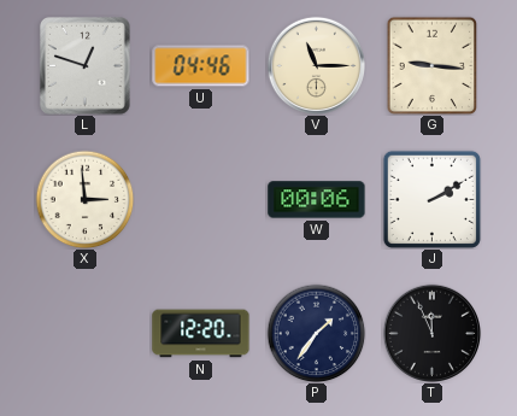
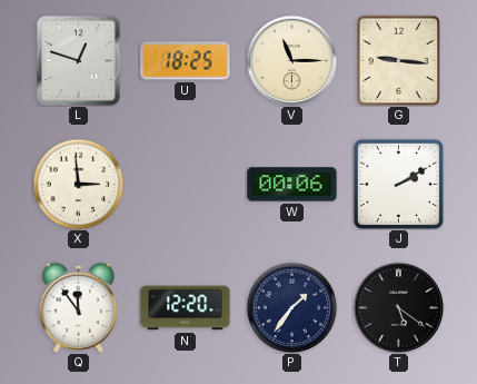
U: 04:46 -> 18:25 (186, 61)
Q: none -> 11:54 (78, 307)
T: 11:56 -> 5:21 (398, 307)
